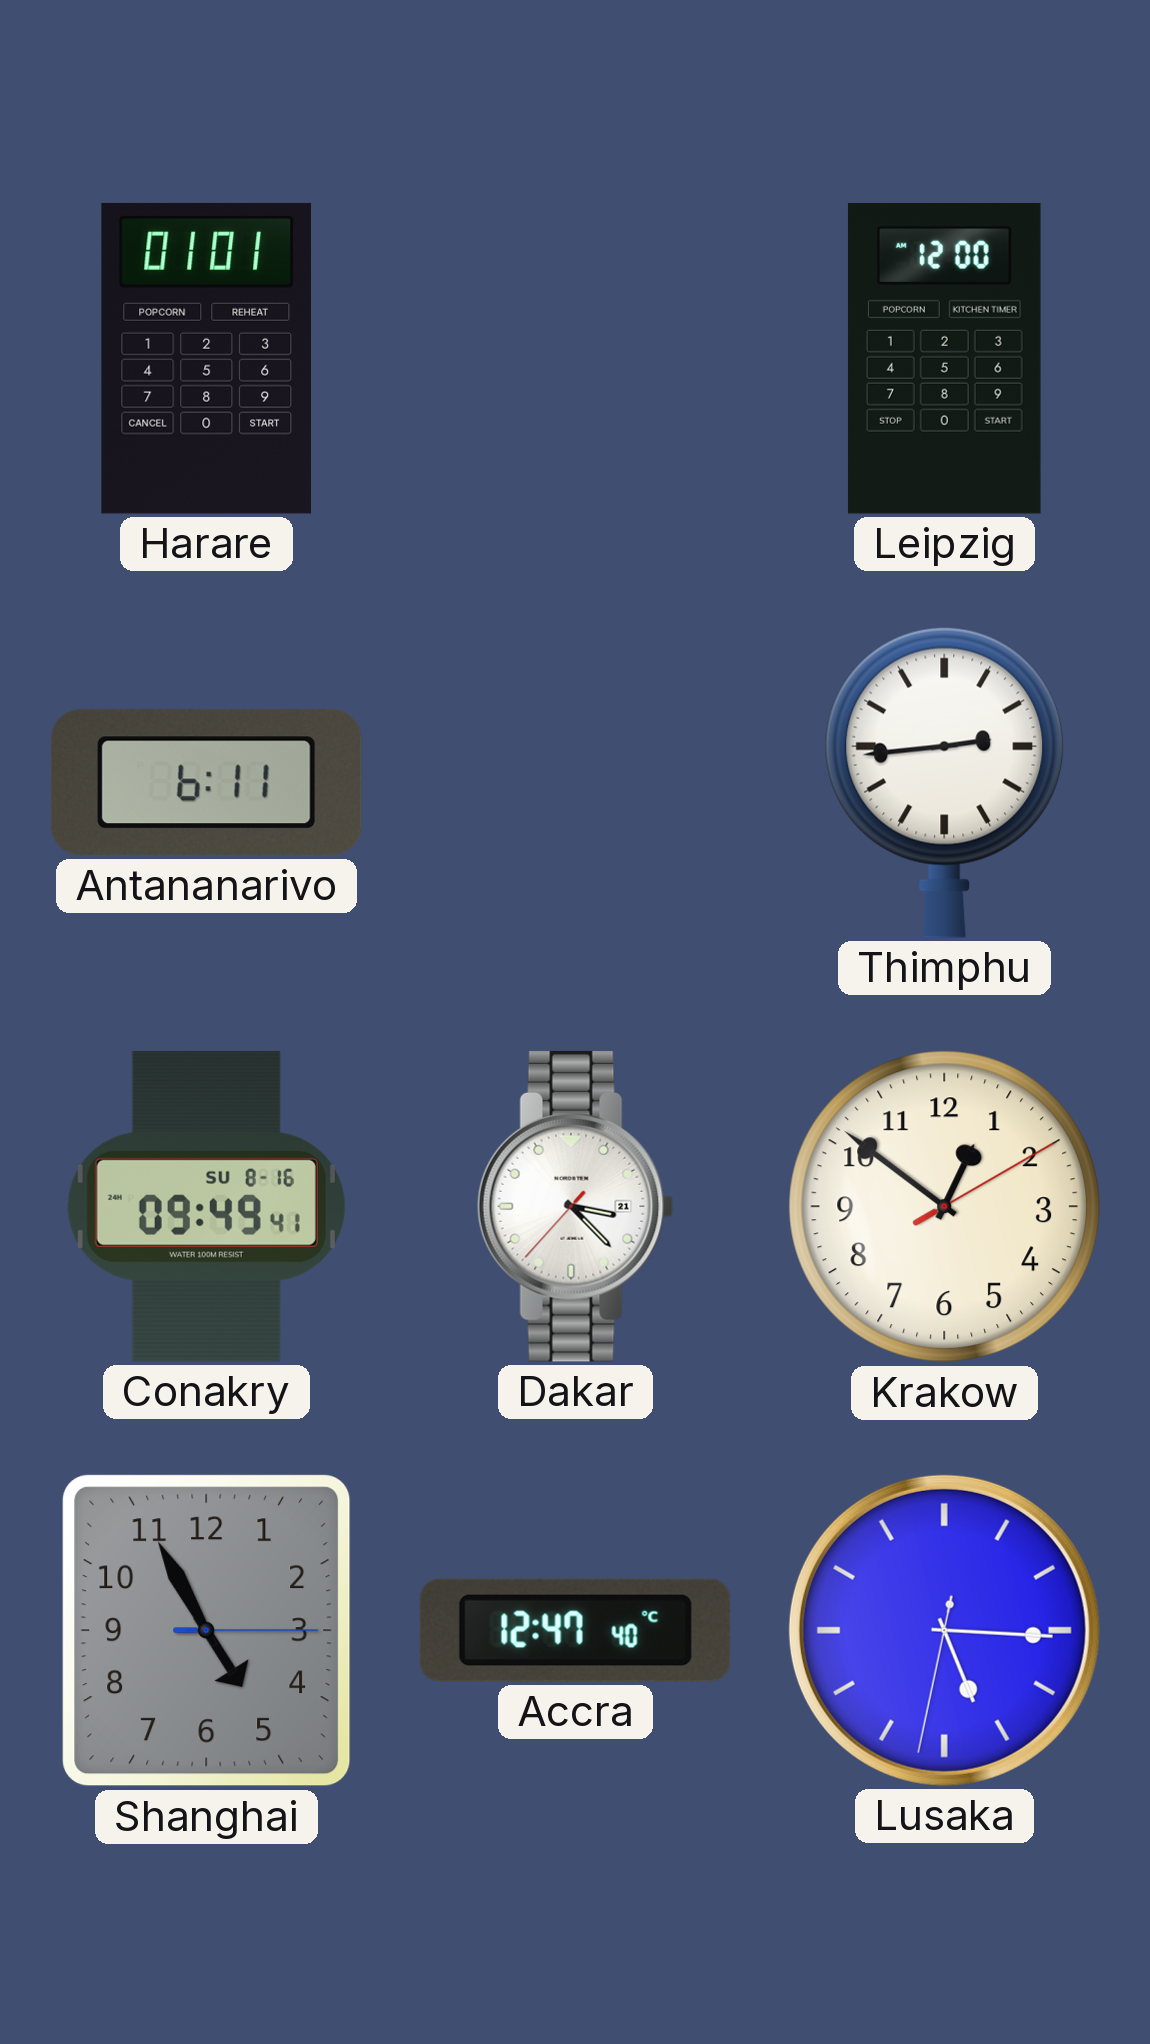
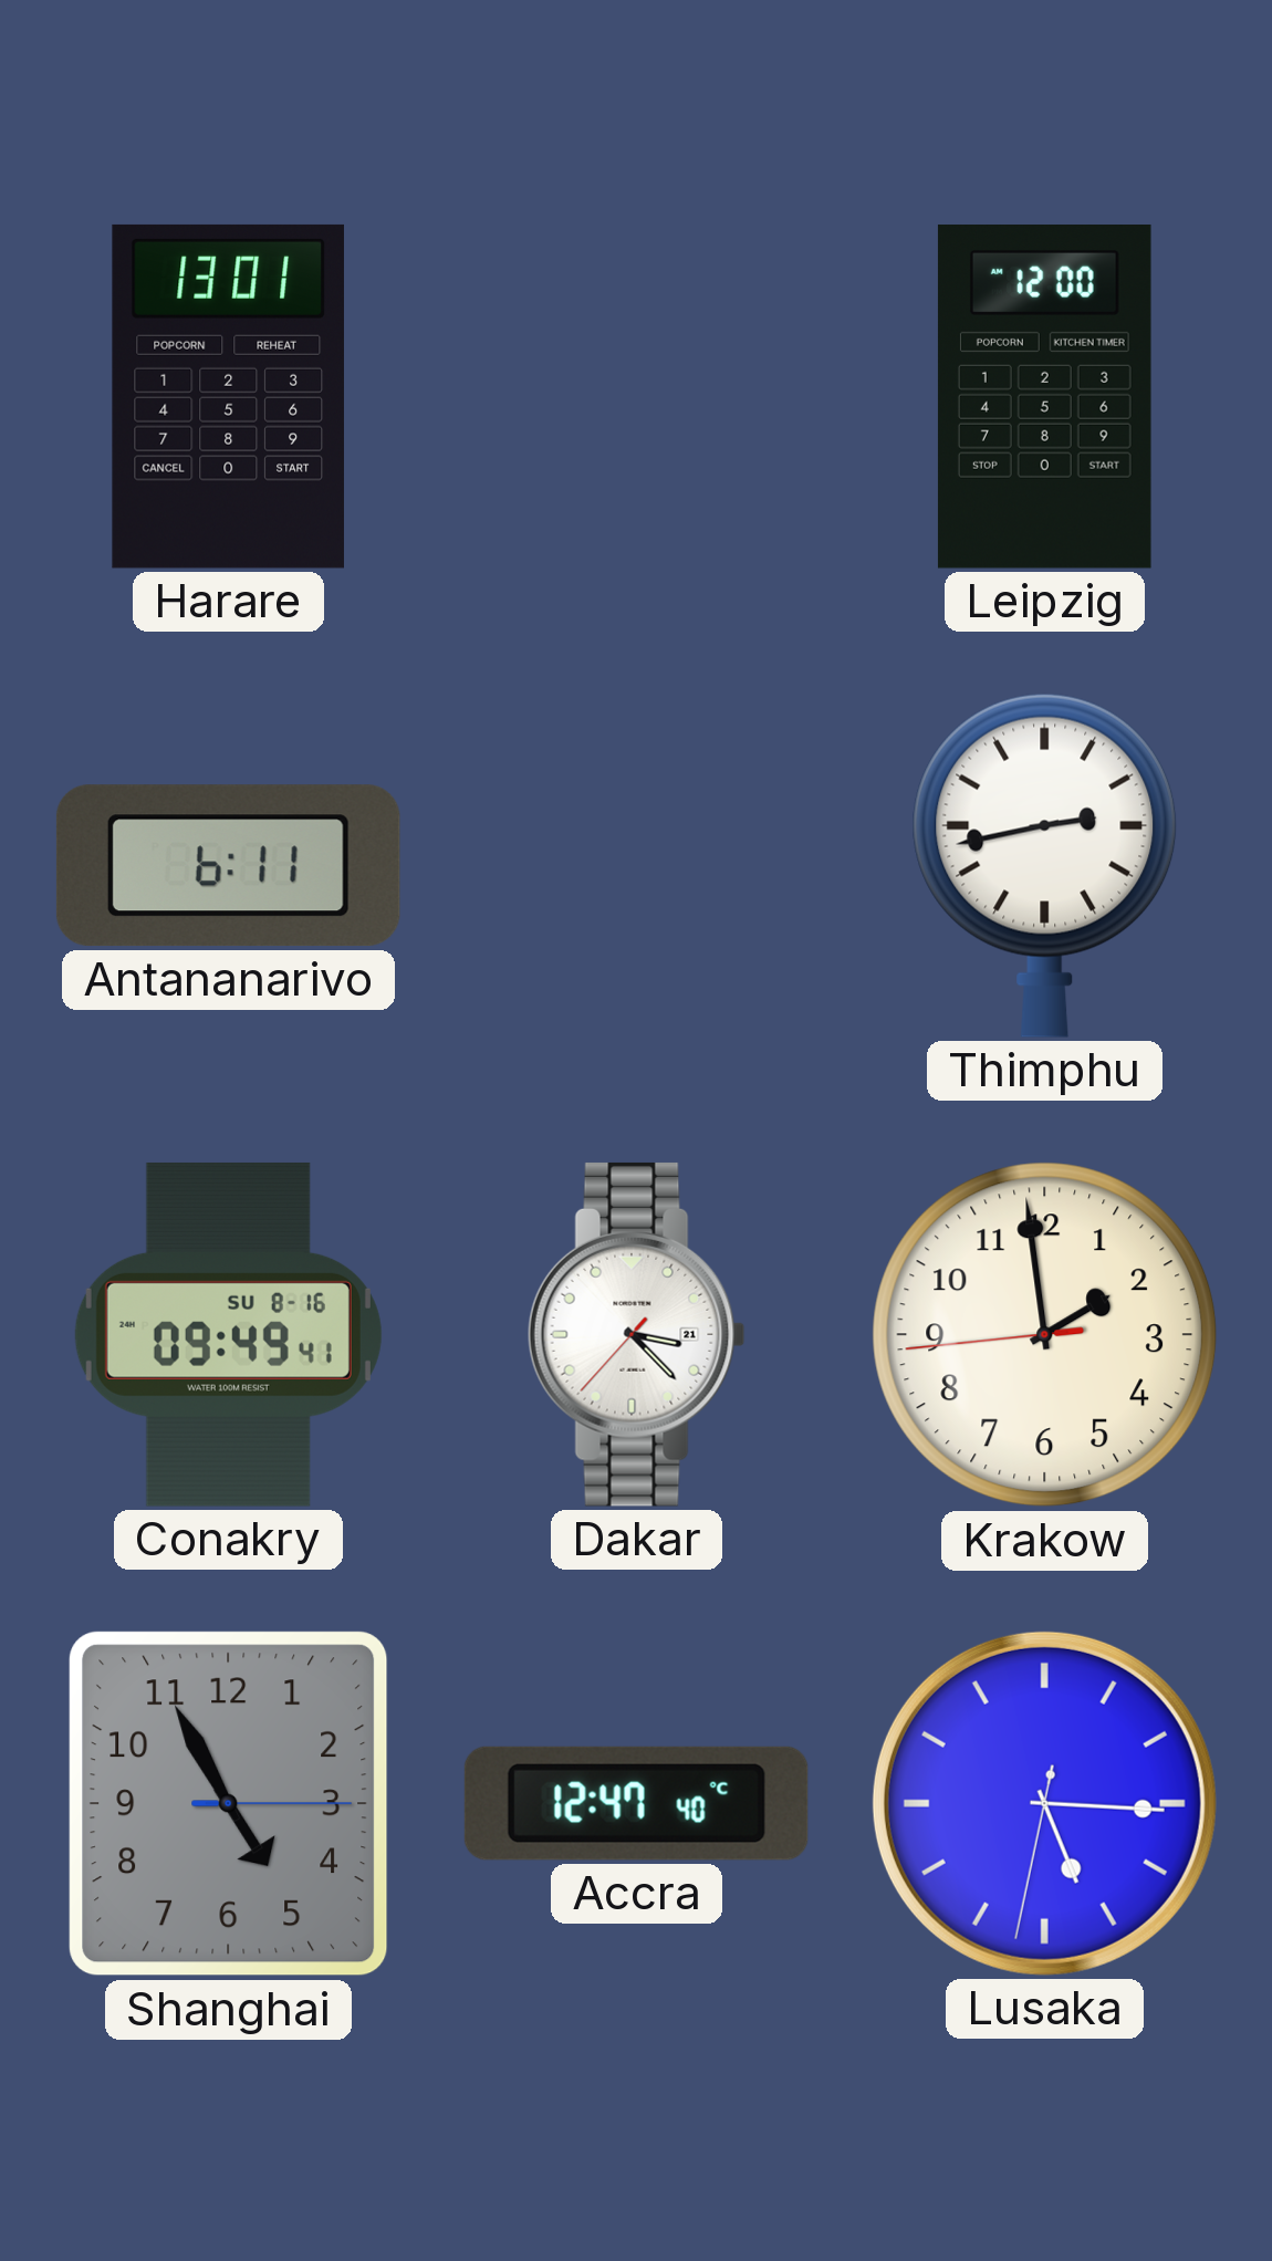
Harare: 01:01 -> 13:01 (228, 396)
Thimphu: 2:44 -> 2:43 (1045, 865)
Krakow: 12:51 -> 1:58 (1045, 1335)
